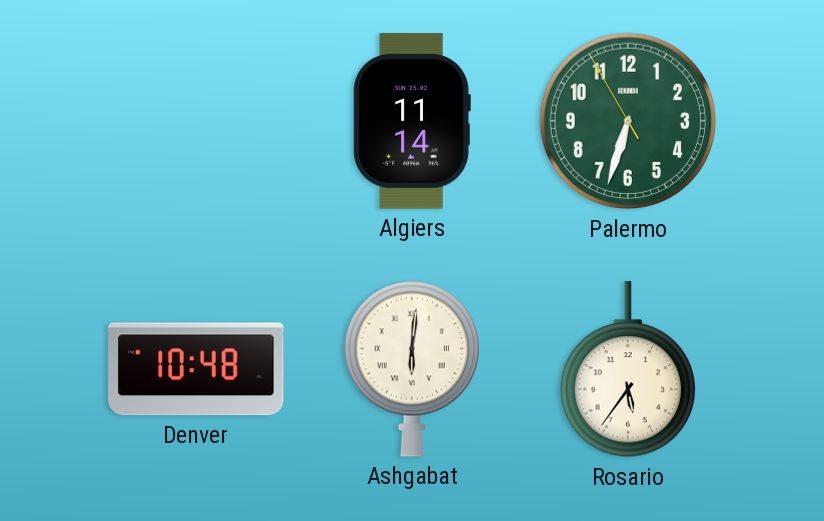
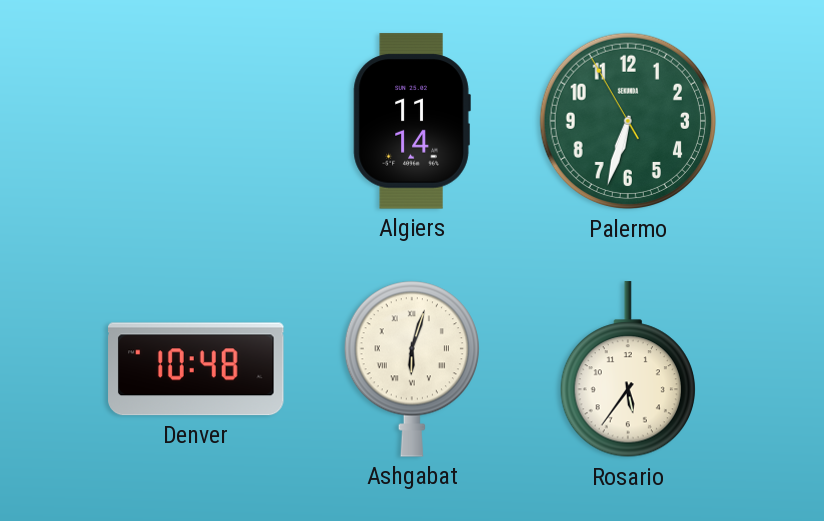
Ashgabat: 6:01 -> 6:03 (412, 369)
